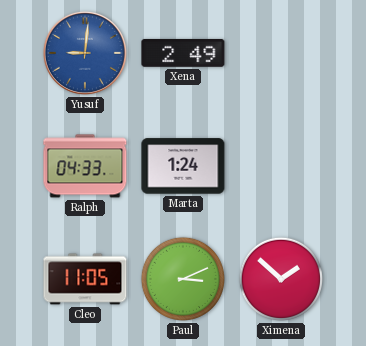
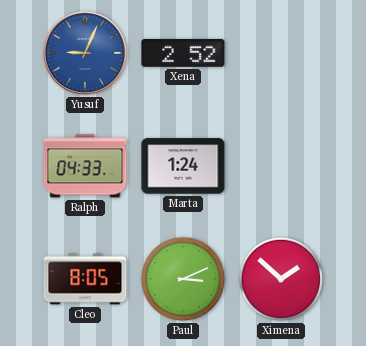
Yusuf: 9:01 -> 9:04 (85, 53)
Xena: 2:49 -> 2:52 (183, 53)
Cleo: 11:05 -> 8:05 (85, 279)
